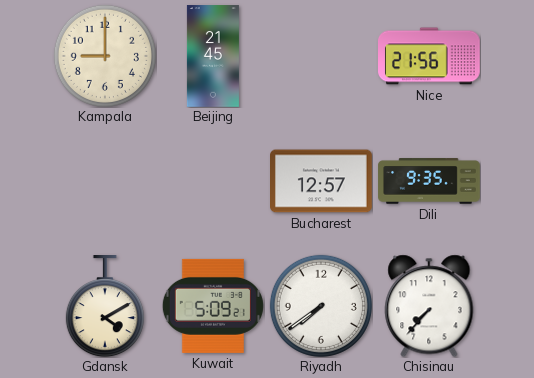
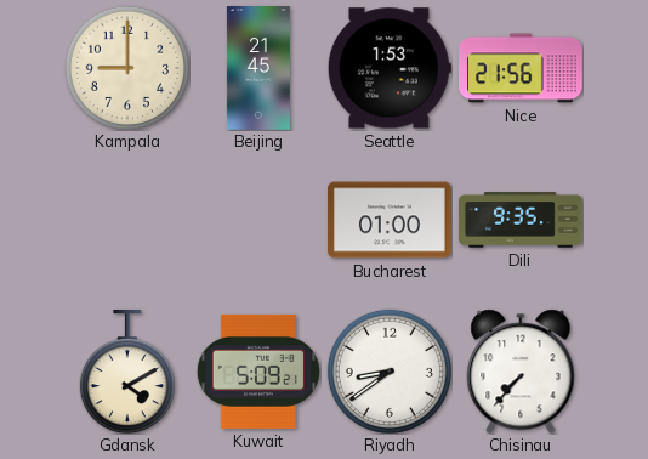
Seattle: none -> 1:53 (390, 68)
Bucharest: 12:57 -> 01:00 (391, 220)
Riyadh: 7:39 -> 8:39 (390, 372)
